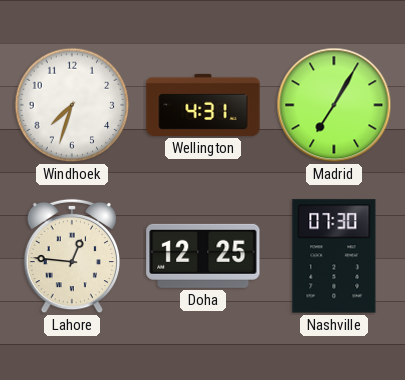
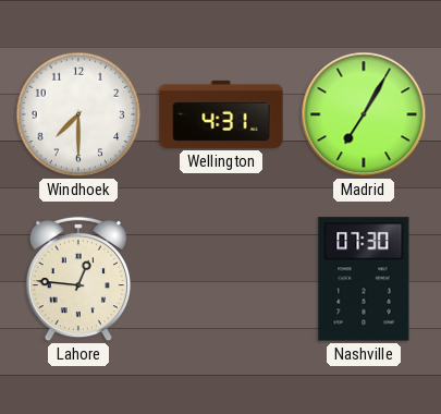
Windhoek: 7:33 -> 7:30 (78, 114)
Doha: 12:25 -> none (203, 256)
